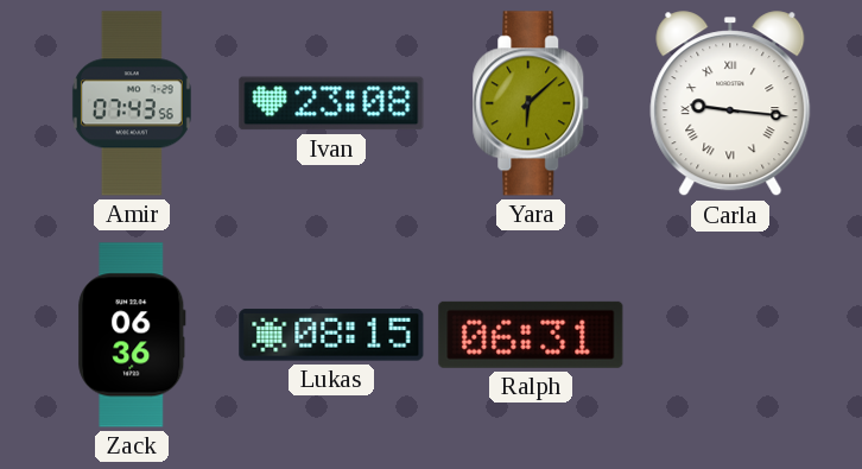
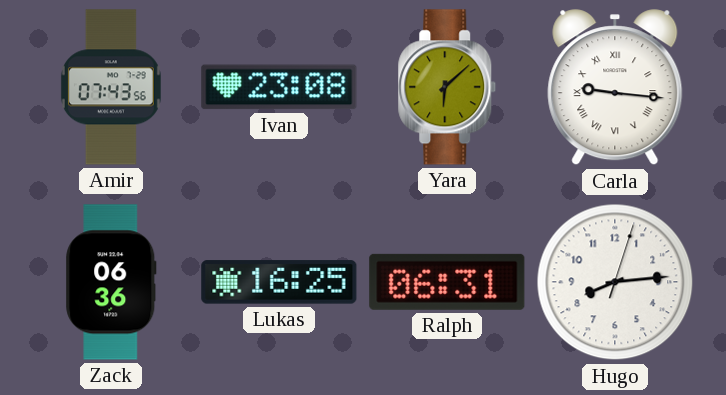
Lukas: 08:15 -> 16:25 (279, 282)
Hugo: none -> 8:14 (615, 282)
